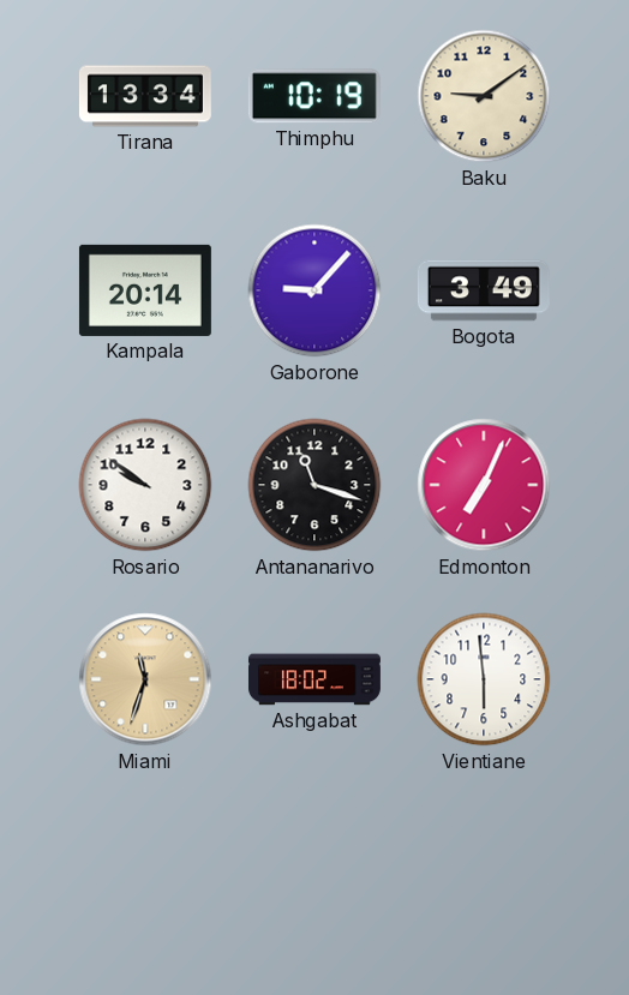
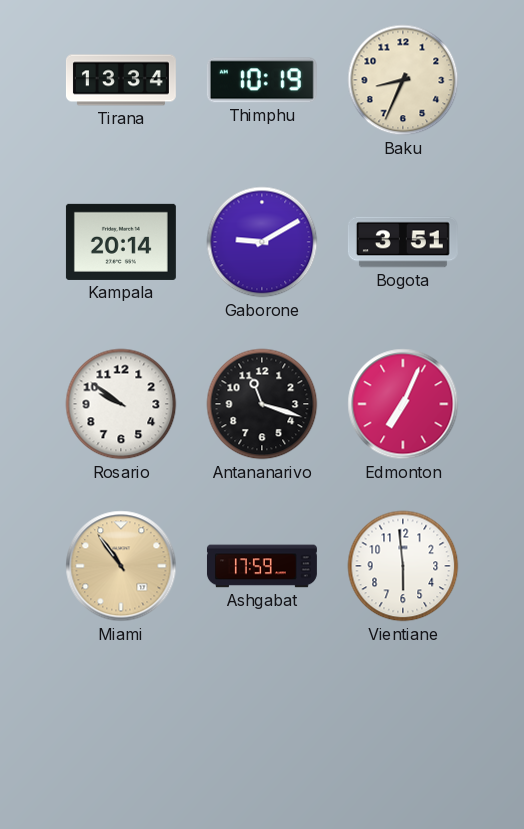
Baku: 9:09 -> 8:34 (403, 80)
Gaborone: 9:07 -> 9:10 (262, 242)
Bogota: 3:49 -> 3:51 (403, 242)
Miami: 11:33 -> 10:54 (121, 566)
Ashgabat: 18:02 -> 17:59 (262, 566)
